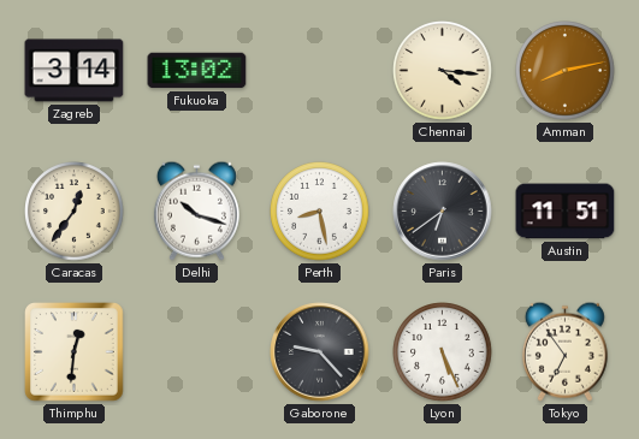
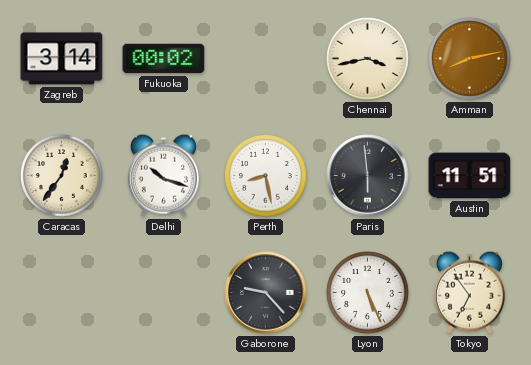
Fukuoka: 13:02 -> 00:02 (164, 59)
Chennai: 4:16 -> 3:43 (368, 59)
Paris: 6:39 -> 5:59 (368, 176)
Thimphu: 12:31 -> none (75, 352)
